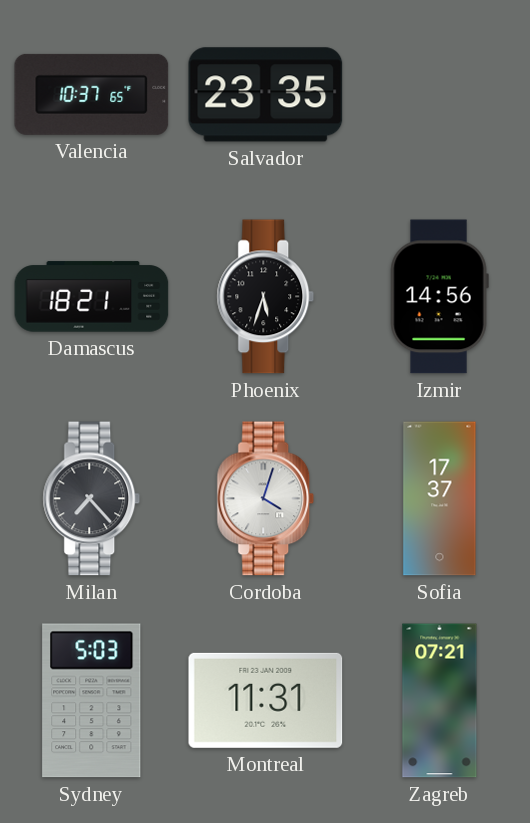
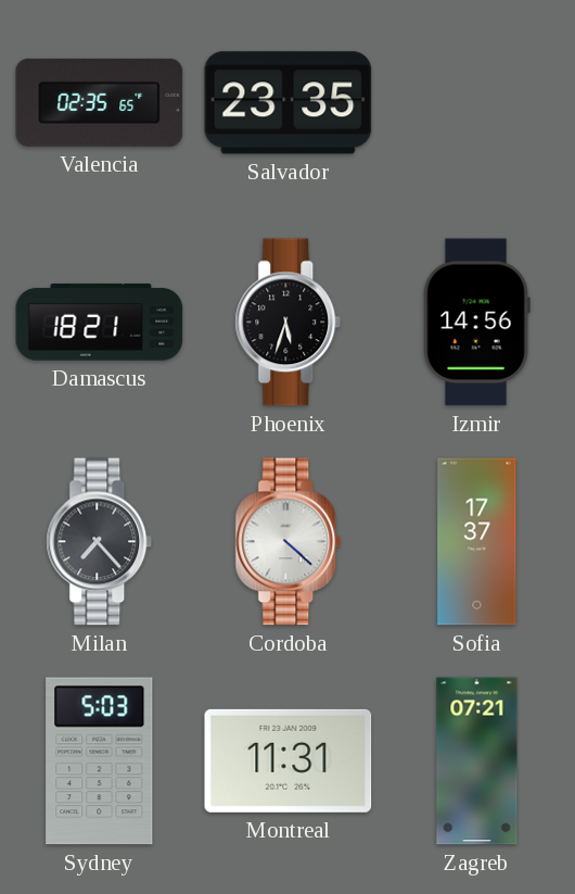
Valencia: 10:37 -> 02:35 (100, 102)
Cordoba: 4:03 -> 4:22 (289, 542)
